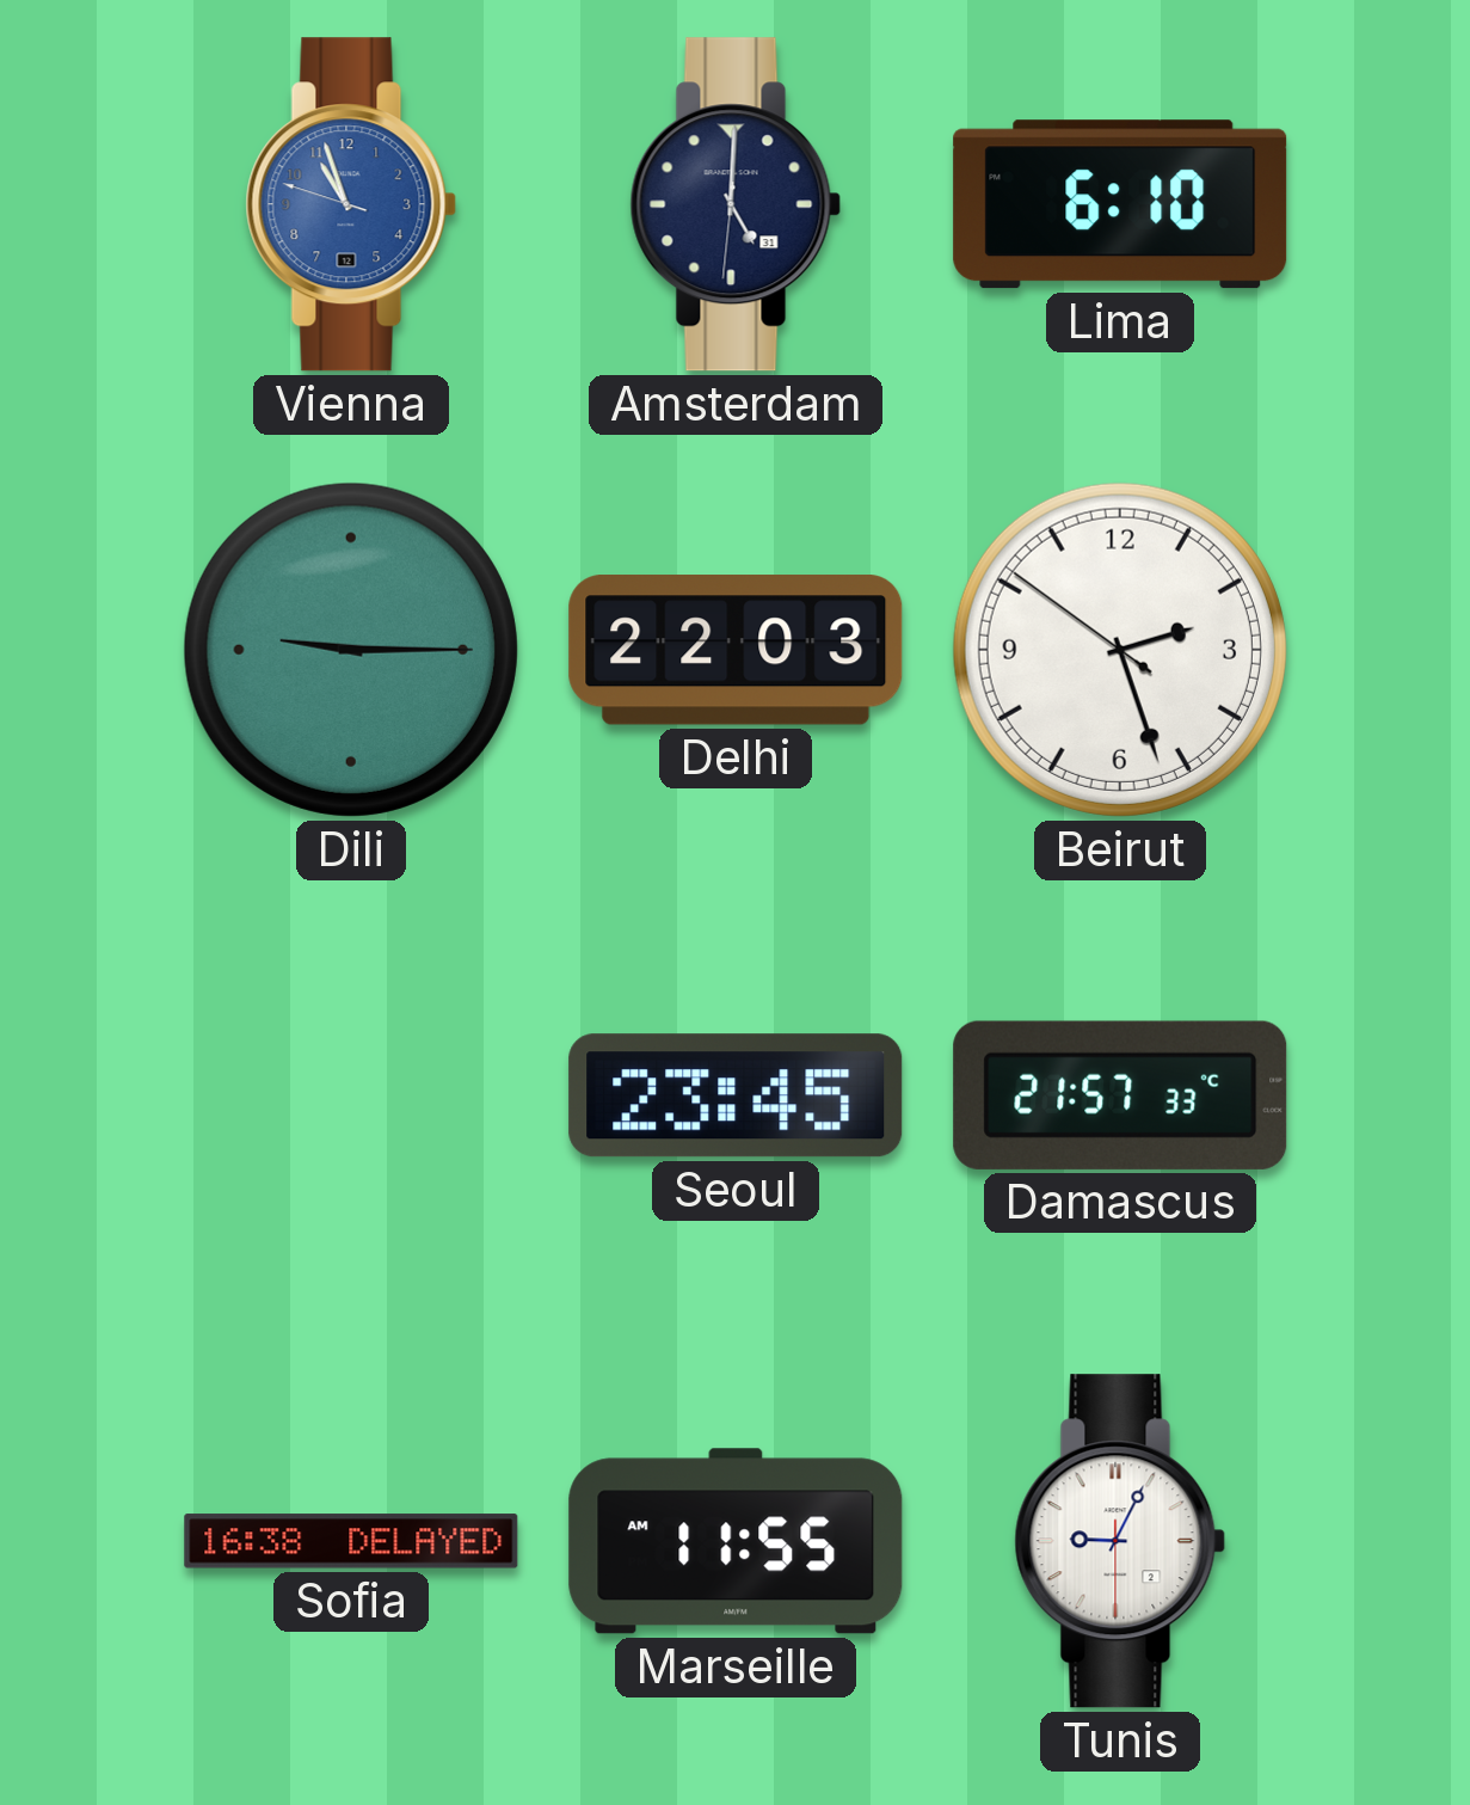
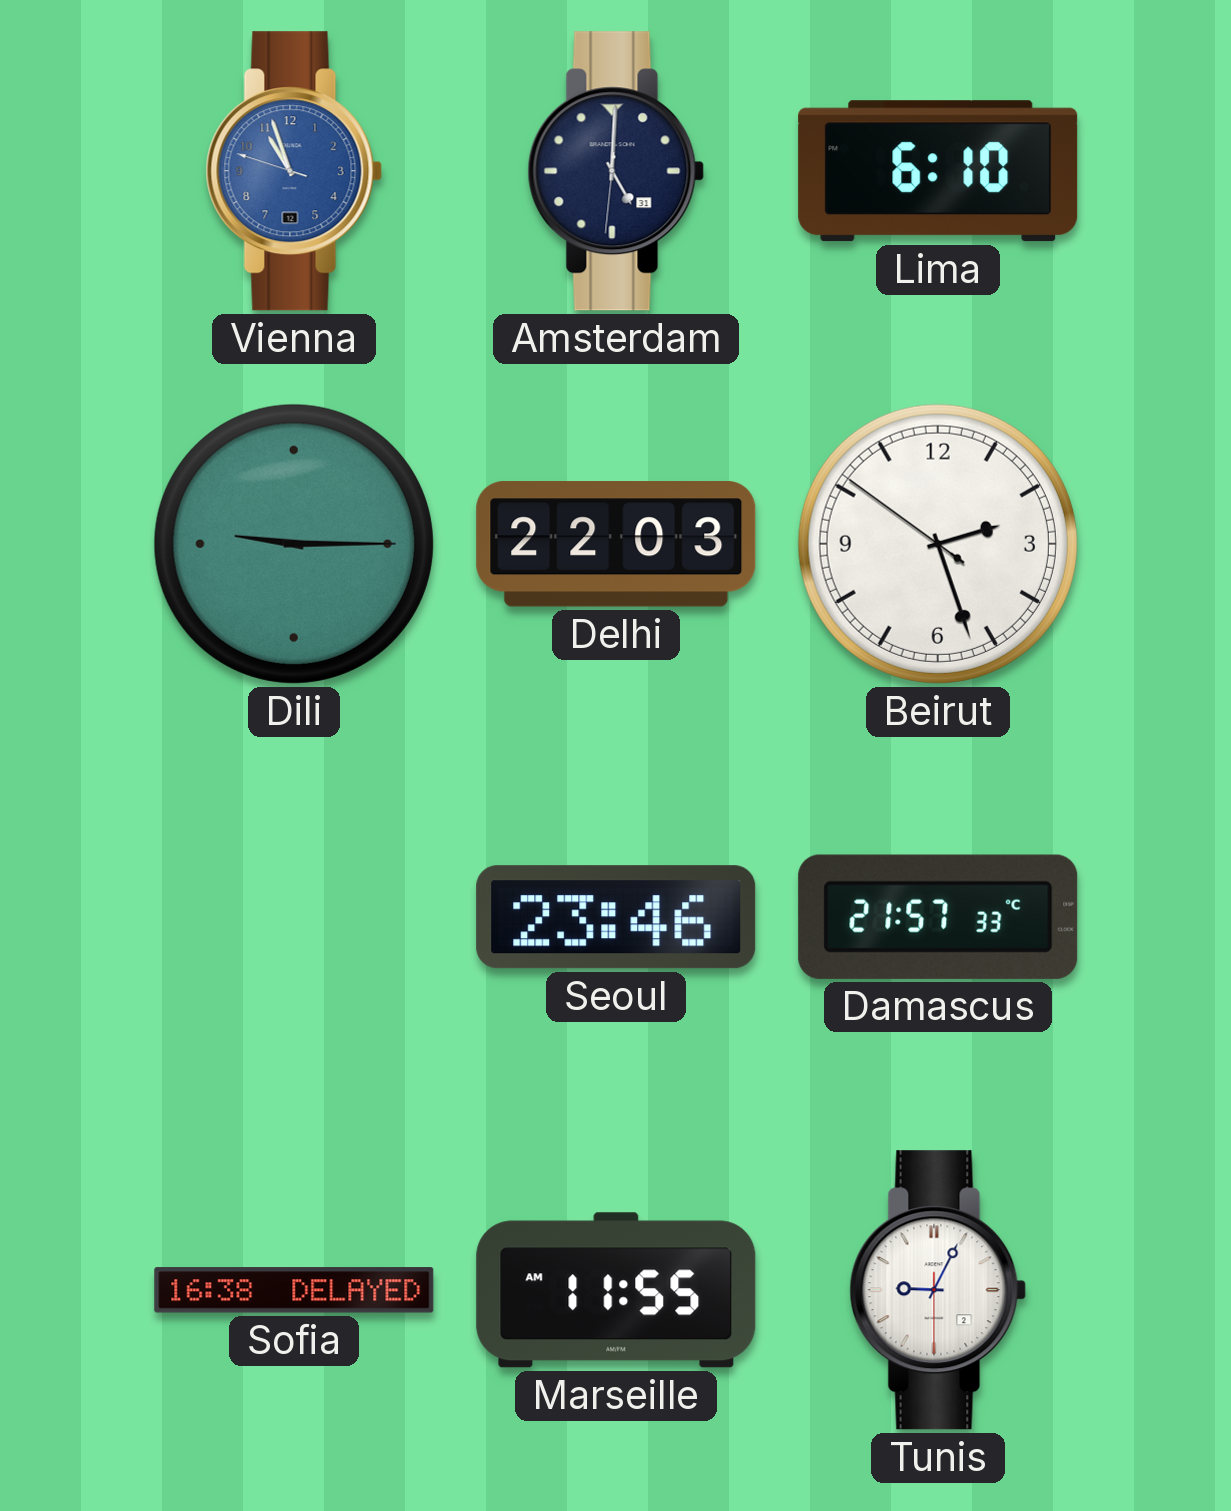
Seoul: 23:45 -> 23:46 (616, 917)
